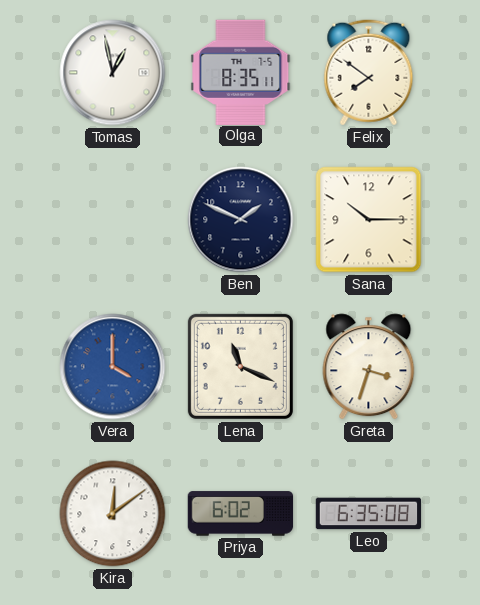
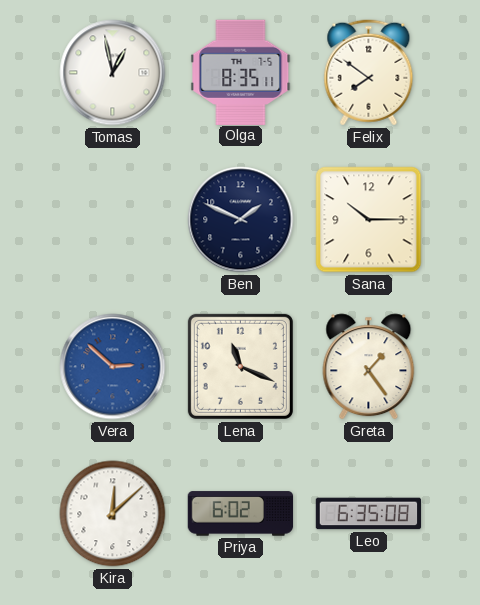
Vera: 4:00 -> 2:52 (113, 367)
Greta: 3:33 -> 1:24 (369, 367)
Kira: 12:09 -> 12:08 (113, 514)
